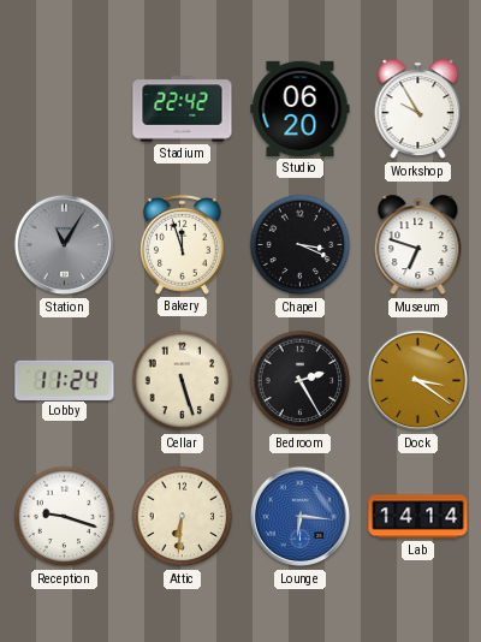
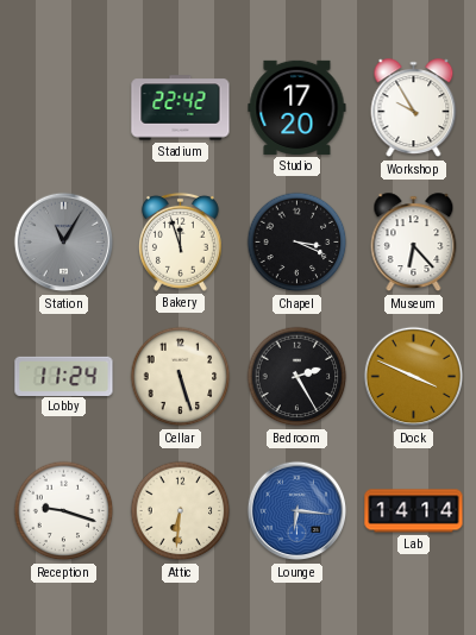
Studio: 06:20 -> 17:20 (297, 107)
Museum: 6:48 -> 6:23 (414, 243)
Dock: 3:21 -> 3:49 (414, 377)
